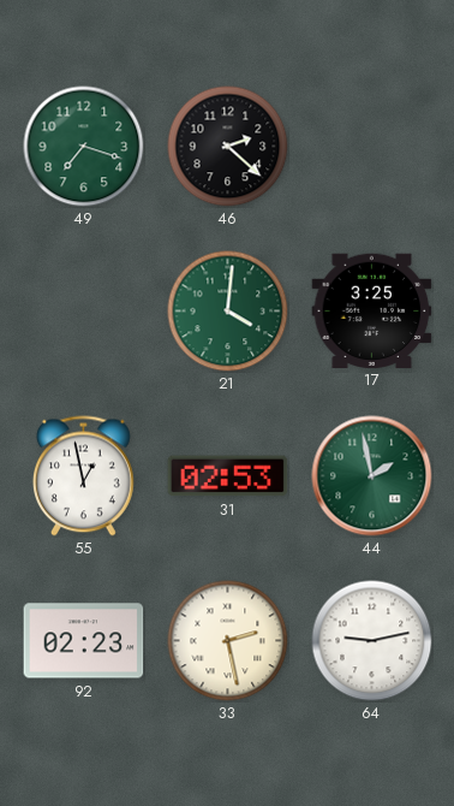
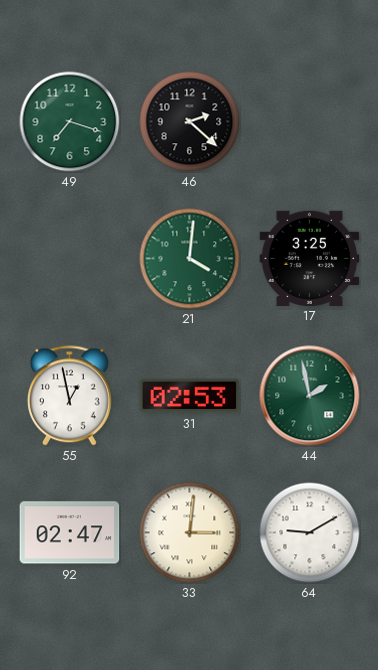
92: 02:23 -> 02:47 (70, 533)
33: 2:28 -> 3:01 (190, 533)
64: 9:13 -> 9:10 (310, 533)
